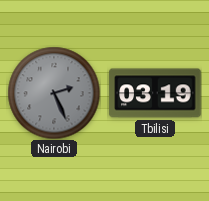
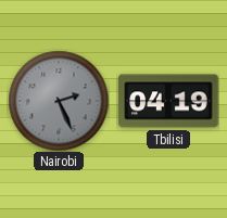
Tbilisi: 03:19 -> 04:19 (168, 101)
